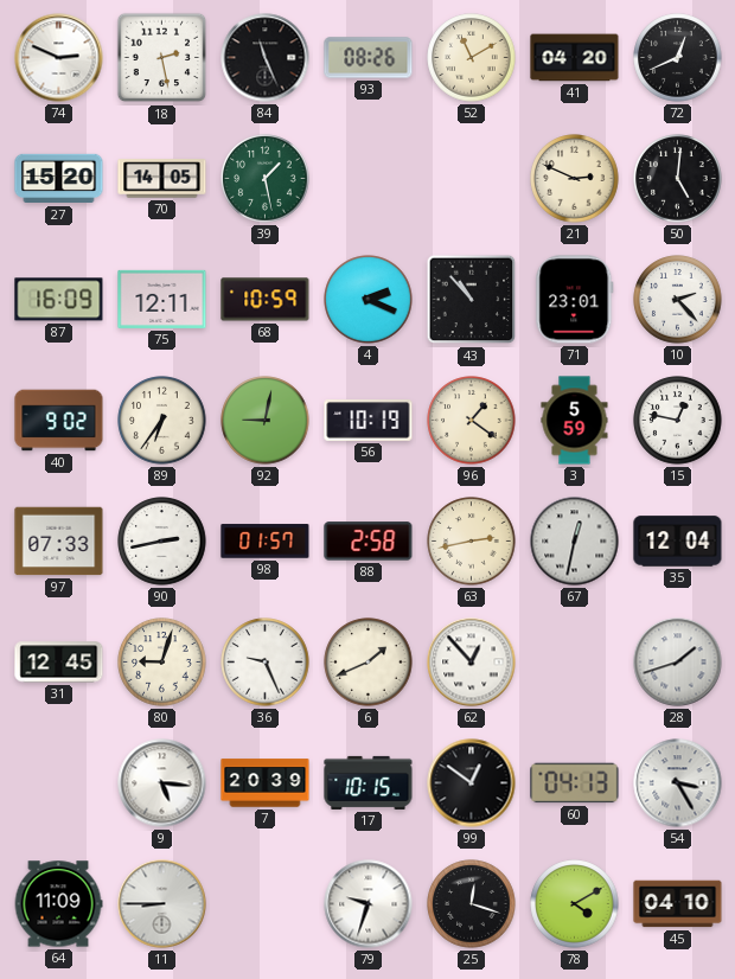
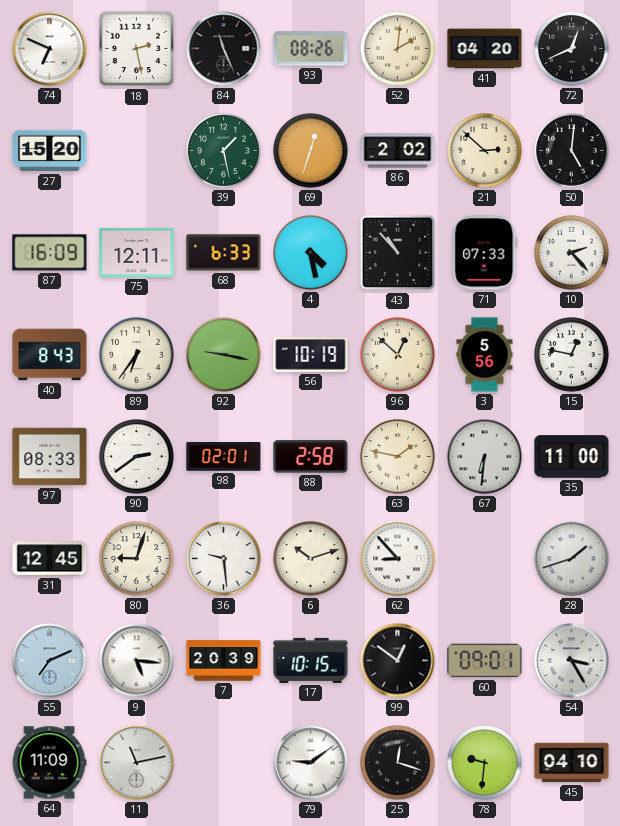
74: 2:49 -> 6:49 (50, 49)
52: 11:10 -> 2:01 (398, 49)
70: 14:05 -> none (162, 179)
69: none -> 12:33 (311, 151)
86: none -> 2:02 (398, 151)
21: 2:49 -> 2:52 (485, 151)
68: 10:59 -> 6:33 (224, 253)
4: 2:19 -> 4:28 (311, 253)
71: 23:01 -> 07:33 (485, 253)
40: 9:02 -> 8:43 (50, 355)
92: 9:02 -> 9:17 (224, 355)
96: 1:21 -> 12:52 (398, 355)
3: 5:59 -> 5:56 (485, 355)
97: 07:33 -> 08:33 (50, 457)
90: 2:43 -> 2:39 (137, 457)
98: 01:57 -> 02:01 (224, 457)
63: 2:43 -> 1:47 (398, 457)
67: 12:32 -> 6:31 (485, 457)
35: 12:04 -> 11:00 (572, 457)
36: 9:26 -> 9:29 (224, 559)
6: 1:41 -> 10:12 (311, 559)
62: 12:53 -> 8:53 (398, 559)
55: none -> 7:11 (50, 661)
60: 04:13 -> 09:01 (485, 661)
11: 8:45 -> 11:13 (137, 763)
79: 9:33 -> 9:09 (311, 763)
78: 4:10 -> 9:31 (485, 763)
